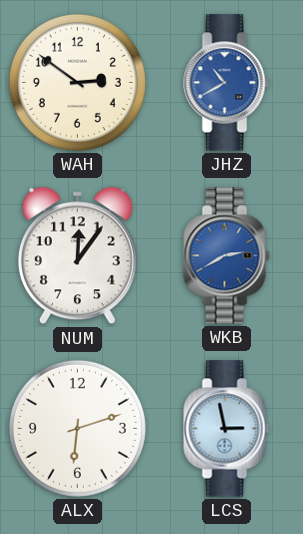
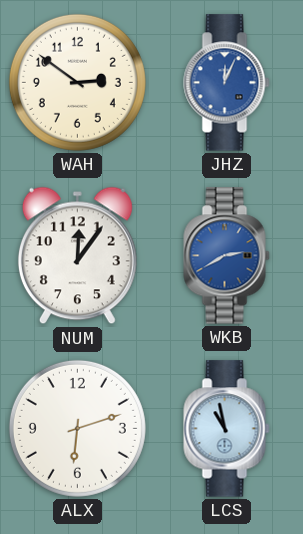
JHZ: 10:40 -> 12:04 (227, 83)
LCS: 2:58 -> 10:58 (227, 429)
